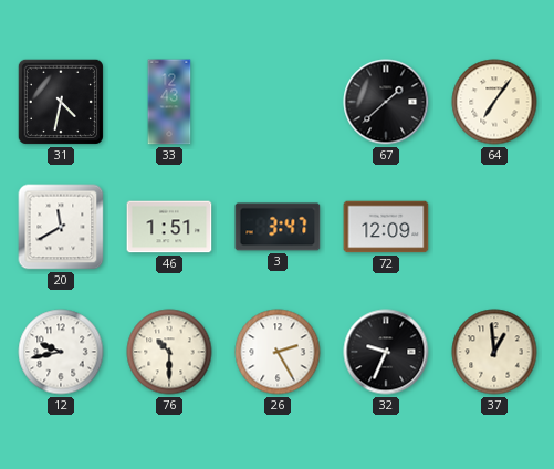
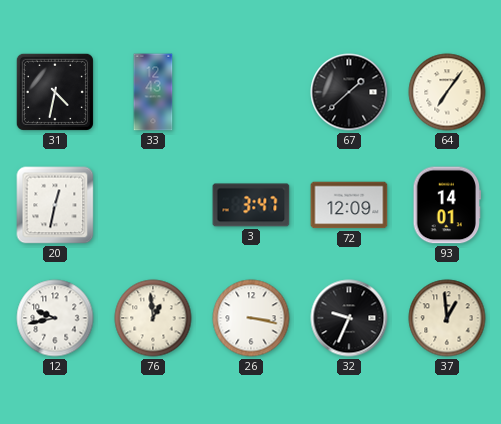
20: 11:40 -> 12:32 (55, 205)
46: 1:51 -> none (169, 227)
93: none -> 14:01 (446, 205)
76: 10:30 -> 12:59 (153, 318)
26: 2:25 -> 3:17 (251, 318)
